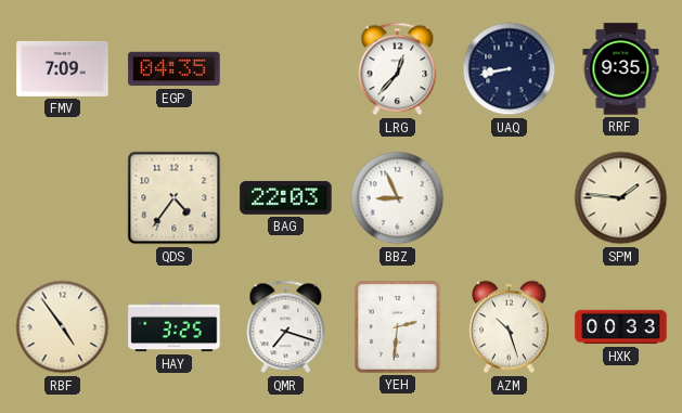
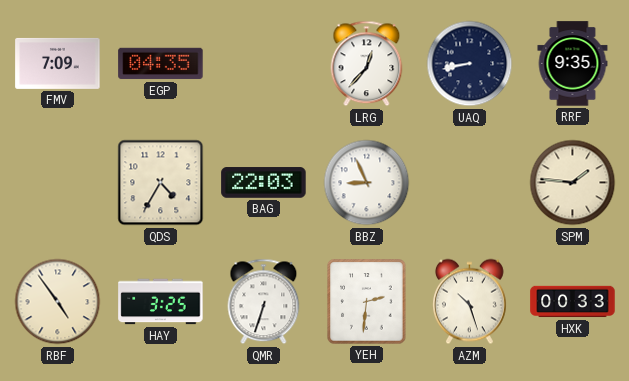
QDS: 4:36 -> 4:35 (161, 183)
QMR: 7:18 -> 6:33 (264, 302)
